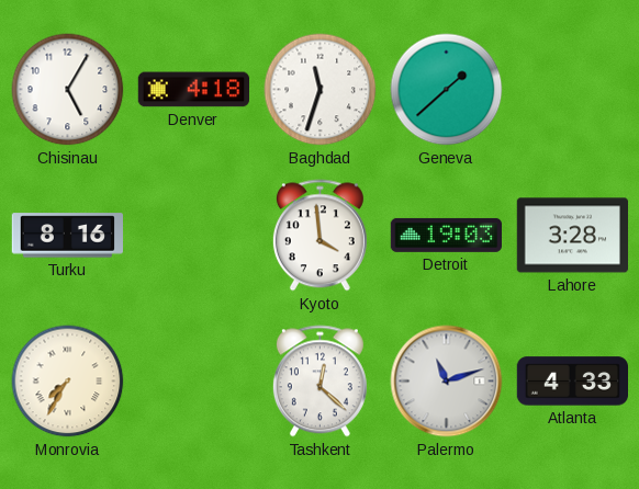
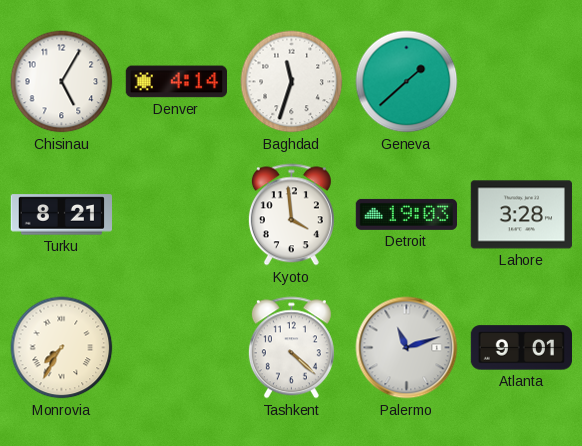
Denver: 4:18 -> 4:14 (176, 82)
Turku: 8:16 -> 8:21 (61, 215)
Tashkent: 12:22 -> 4:22 (291, 348)
Atlanta: 4:33 -> 9:01 (521, 348)
